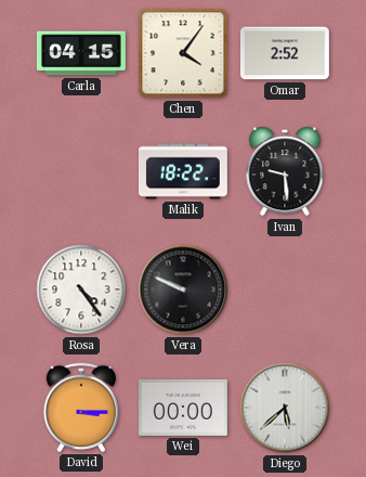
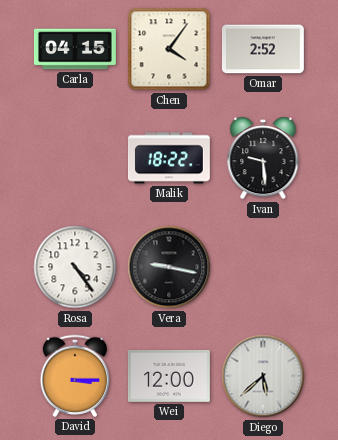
Vera: 9:49 -> 9:17 (169, 267)
Wei: 00:00 -> 12:00 (169, 376)
